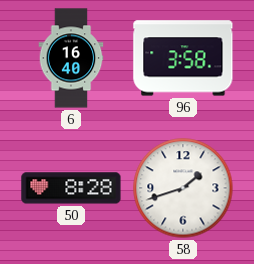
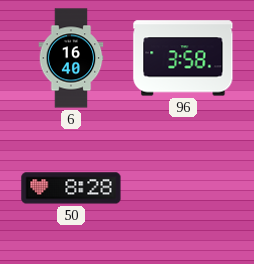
58: 1:42 -> none (183, 188)
